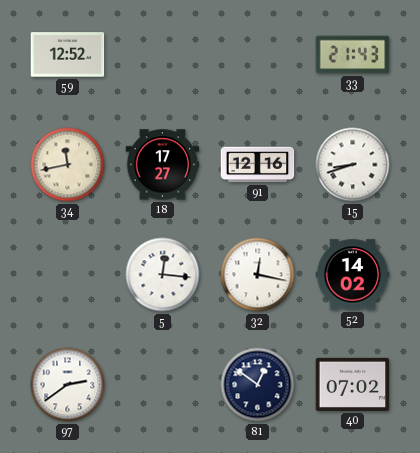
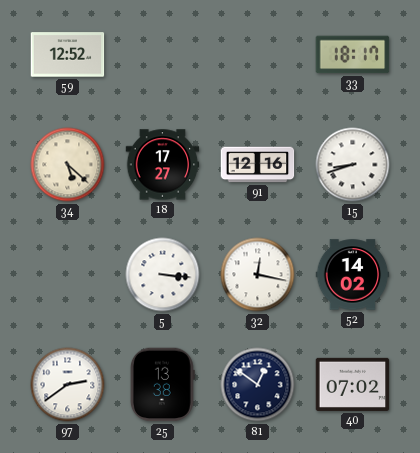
33: 21:43 -> 18:17 (353, 55)
34: 11:43 -> 5:22 (68, 165)
5: 12:16 -> 3:16 (163, 275)
25: none -> 13:38 (162, 385)
